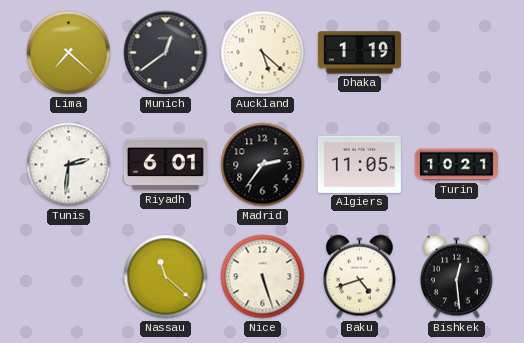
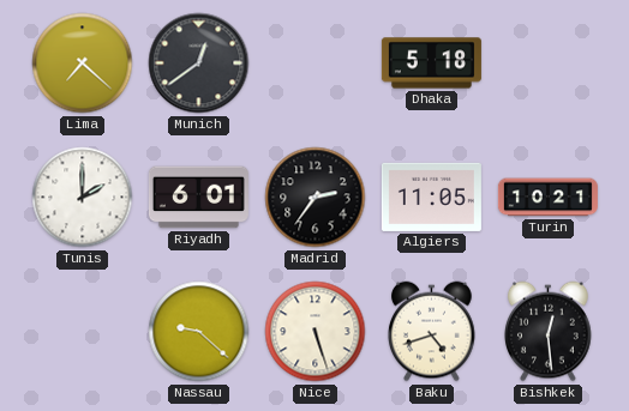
Auckland: 5:22 -> none (263, 53)
Dhaka: 1:19 -> 5:18 (431, 64)
Tunis: 2:31 -> 2:00 (83, 198)
Nassau: 11:22 -> 9:22 (199, 332)
